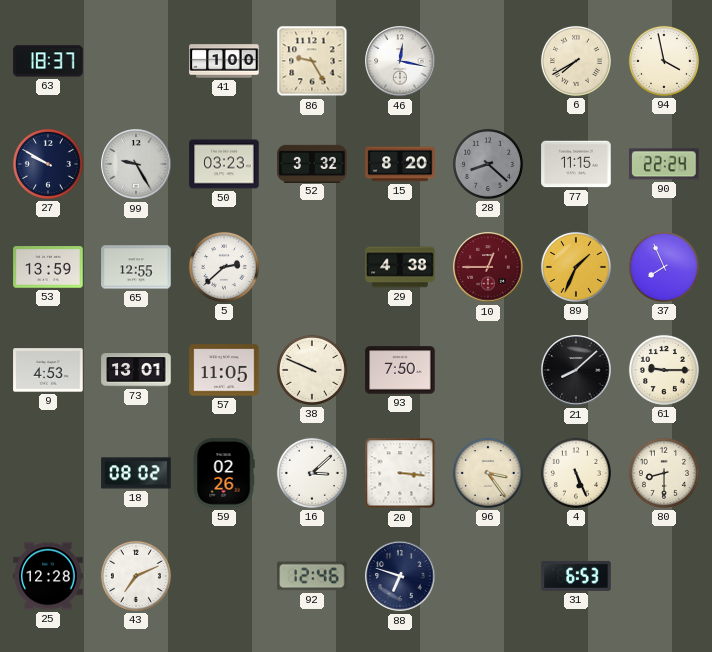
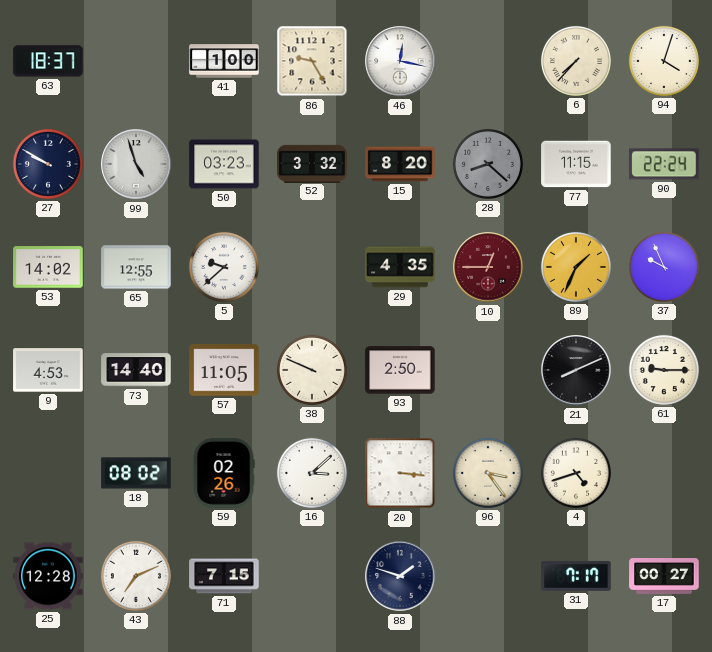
6: 7:40 -> 7:37 (576, 61)
94: 3:58 -> 4:03 (664, 61)
99: 9:25 -> 4:57 (136, 164)
53: 13:59 -> 14:02 (48, 267)
5: 2:38 -> 9:38 (224, 267)
29: 4:38 -> 4:35 (400, 267)
37: 7:56 -> 9:56 (664, 267)
73: 13:01 -> 14:40 (136, 370)
93: 7:50 -> 2:50 (400, 370)
21: 8:08 -> 8:11 (576, 370)
4: 5:26 -> 4:42 (576, 473)
80: 8:30 -> none (664, 473)
71: none -> 7:15 (224, 576)
92: 12:46 -> none (312, 576)
88: 6:48 -> 1:48 (400, 576)
31: 6:53 -> 7:17 (576, 576)
17: none -> 00:27 (664, 577)
